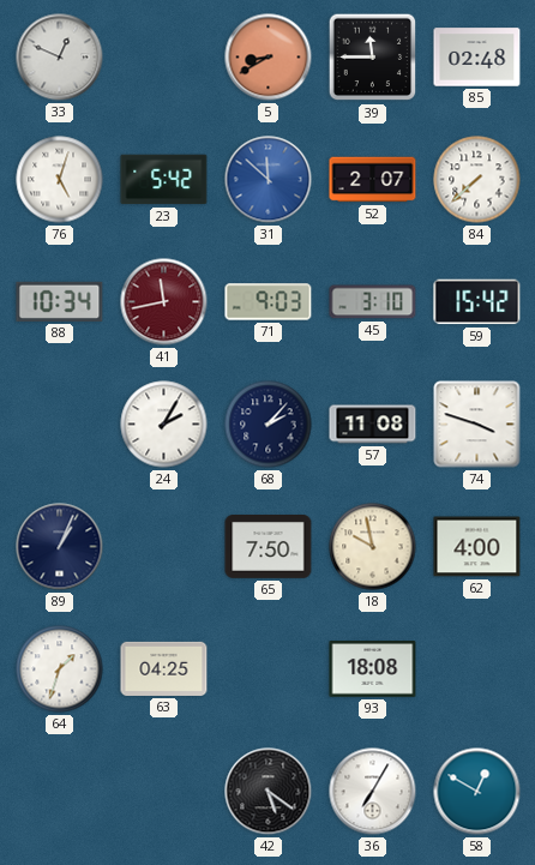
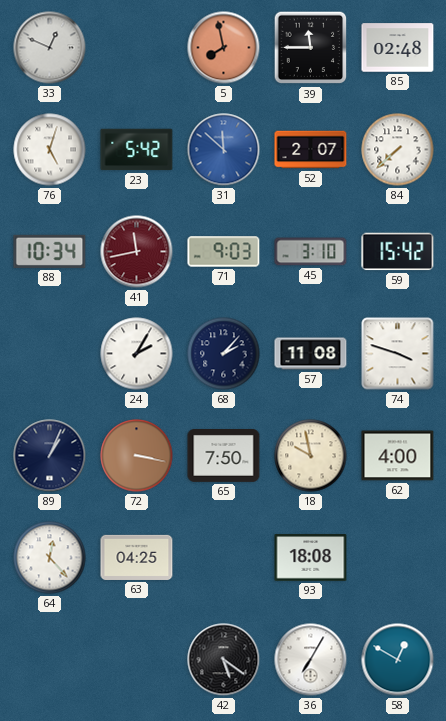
5: 8:40 -> 7:58 (224, 48)
72: none -> 3:17 (137, 456)
64: 1:33 -> 12:23 (50, 558)
